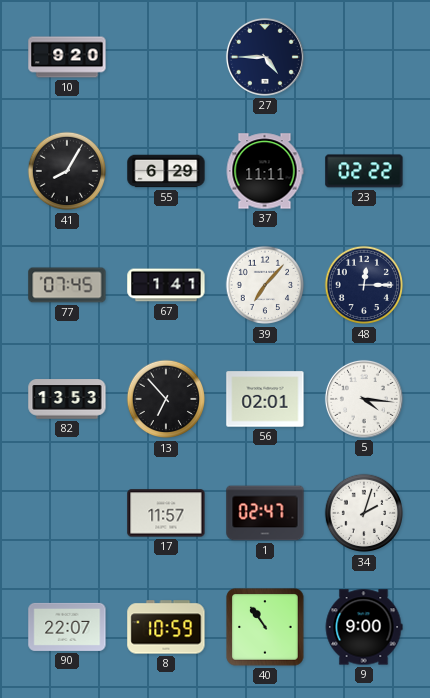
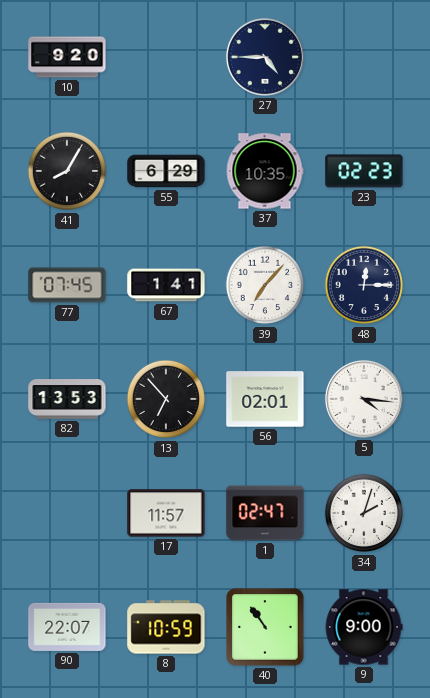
37: 11:11 -> 10:35 (265, 171)
23: 02:22 -> 02:23 (364, 171)
